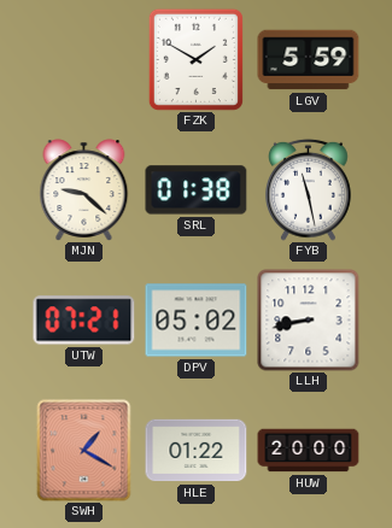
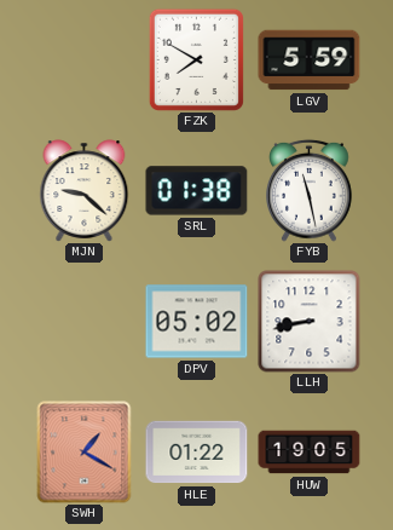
FZK: 1:50 -> 7:50 (196, 59)
UTW: 07:21 -> none (84, 321)
HUW: 20:00 -> 19:05 (310, 453)
